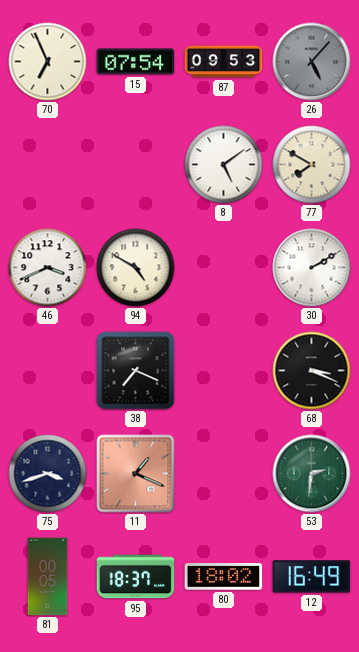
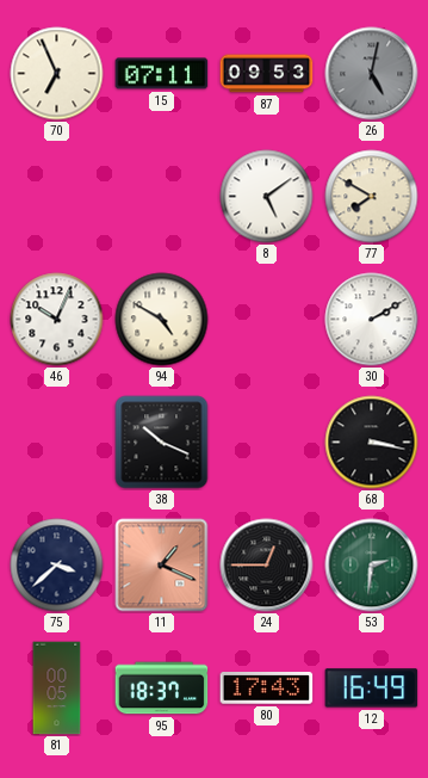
15: 07:54 -> 07:11 (162, 74)
26: 5:07 -> 5:02 (372, 74)
46: 3:41 -> 10:04 (57, 320)
38: 7:19 -> 10:19 (162, 443)
68: 3:19 -> 3:17 (372, 443)
75: 3:42 -> 3:38 (57, 566)
24: none -> 12:45 (267, 566)
80: 18:02 -> 17:43 (267, 689)
